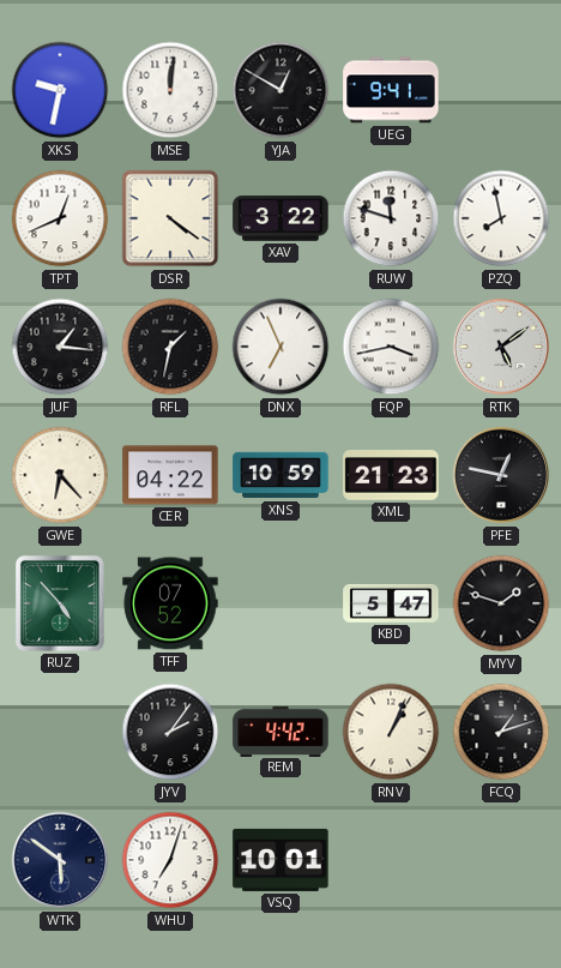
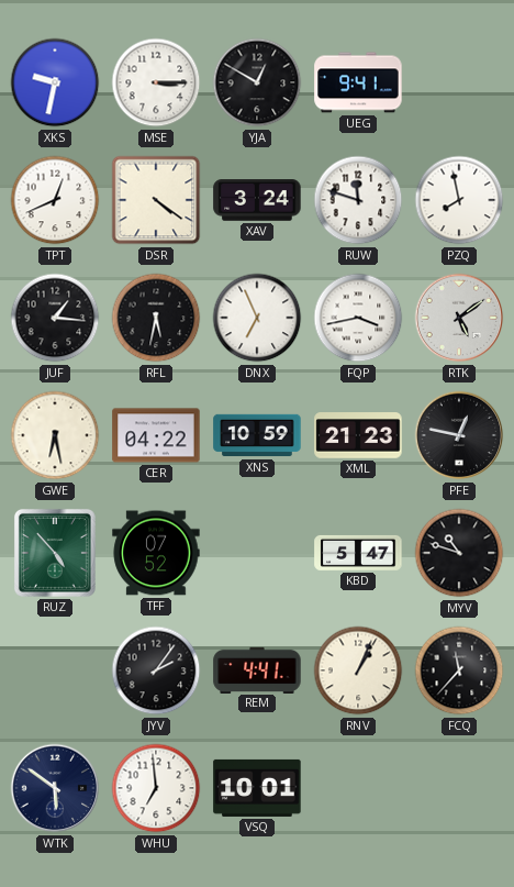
MSE: 12:01 -> 3:15 (156, 82)
XAV: 3:22 -> 3:24 (257, 200)
RFL: 1:32 -> 5:32 (156, 318)
GWE: 6:23 -> 6:28 (55, 435)
MYV: 1:48 -> 10:48 (459, 553)
REM: 4:42 -> 4:41 (257, 669)
FCQ: 1:12 -> 11:37 (459, 670)
WHU: 7:03 -> 6:59 (156, 788)
